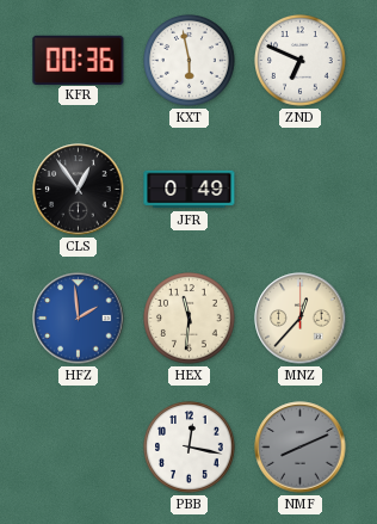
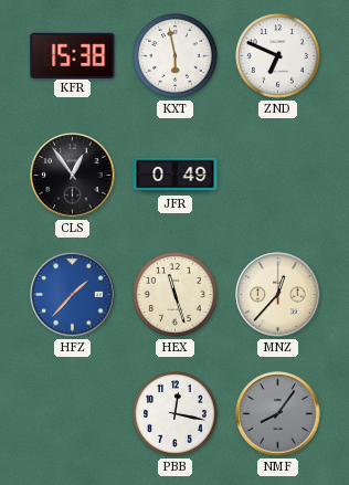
KFR: 00:36 -> 15:38 (73, 55)
HFZ: 1:59 -> 1:37 (73, 295)
HEX: 11:31 -> 11:27 (176, 295)
NMF: 8:11 -> 8:06 (278, 414)
